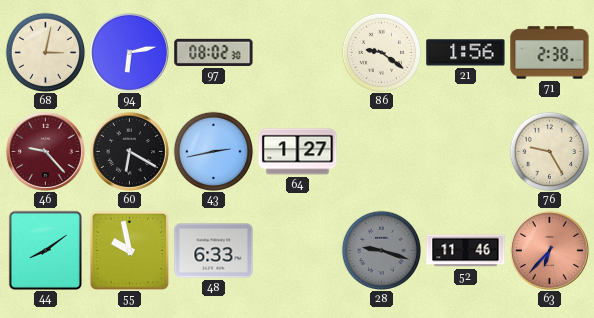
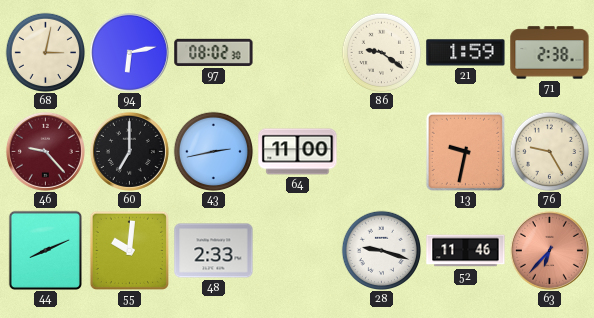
21: 1:56 -> 1:59 (466, 53)
60: 6:20 -> 7:00 (129, 151)
64: 1:27 -> 11:00 (298, 152)
13: none -> 9:32 (465, 151)
44: 8:09 -> 8:11 (45, 250)
55: 9:58 -> 10:01 (129, 250)
48: 6:33 -> 2:33 (214, 251)
28 dial: grey -> white (381, 250)
